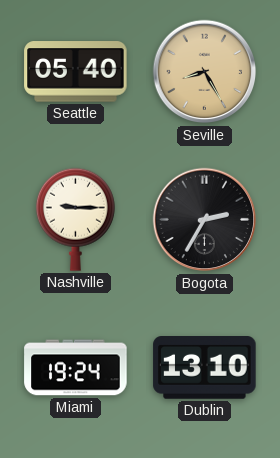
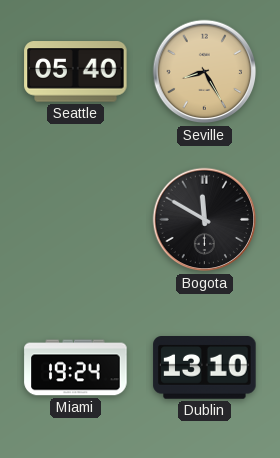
Nashville: 9:15 -> none (75, 219)
Bogota: 2:35 -> 11:50 (205, 220)
